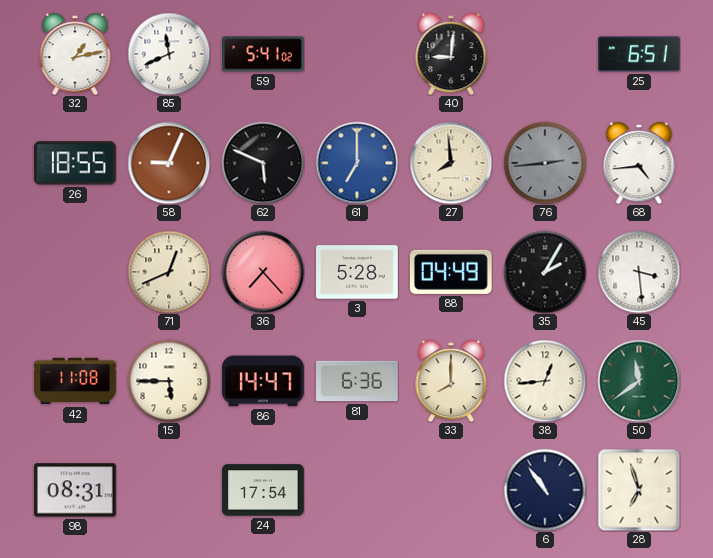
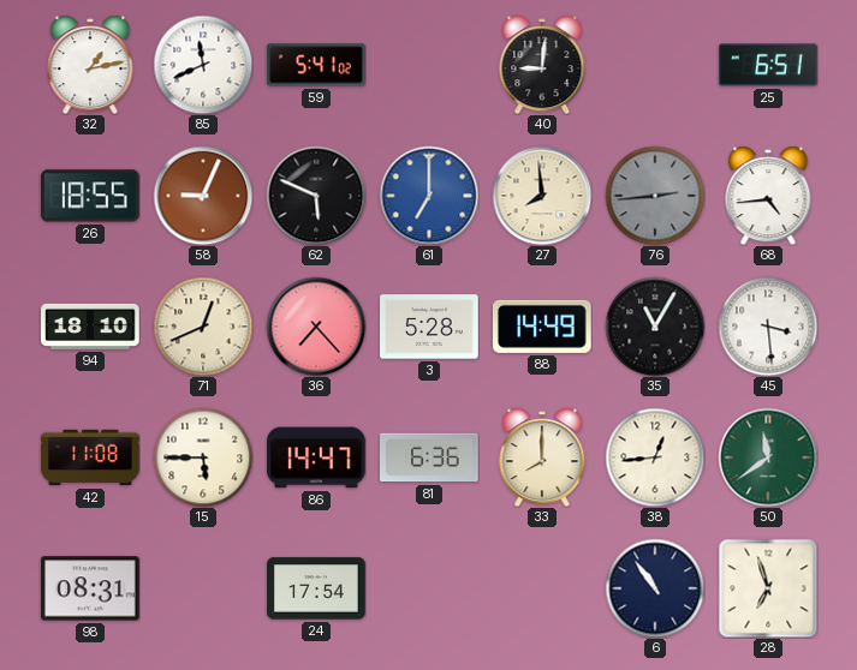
94: none -> 18:10 (90, 327)
88: 04:49 -> 14:49 (542, 327)
35: 2:05 -> 11:05 (655, 327)
